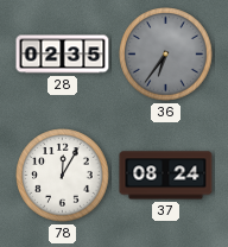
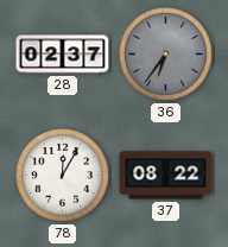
28: 02:35 -> 02:37 (63, 55)
37: 08:24 -> 08:22 (166, 176)
